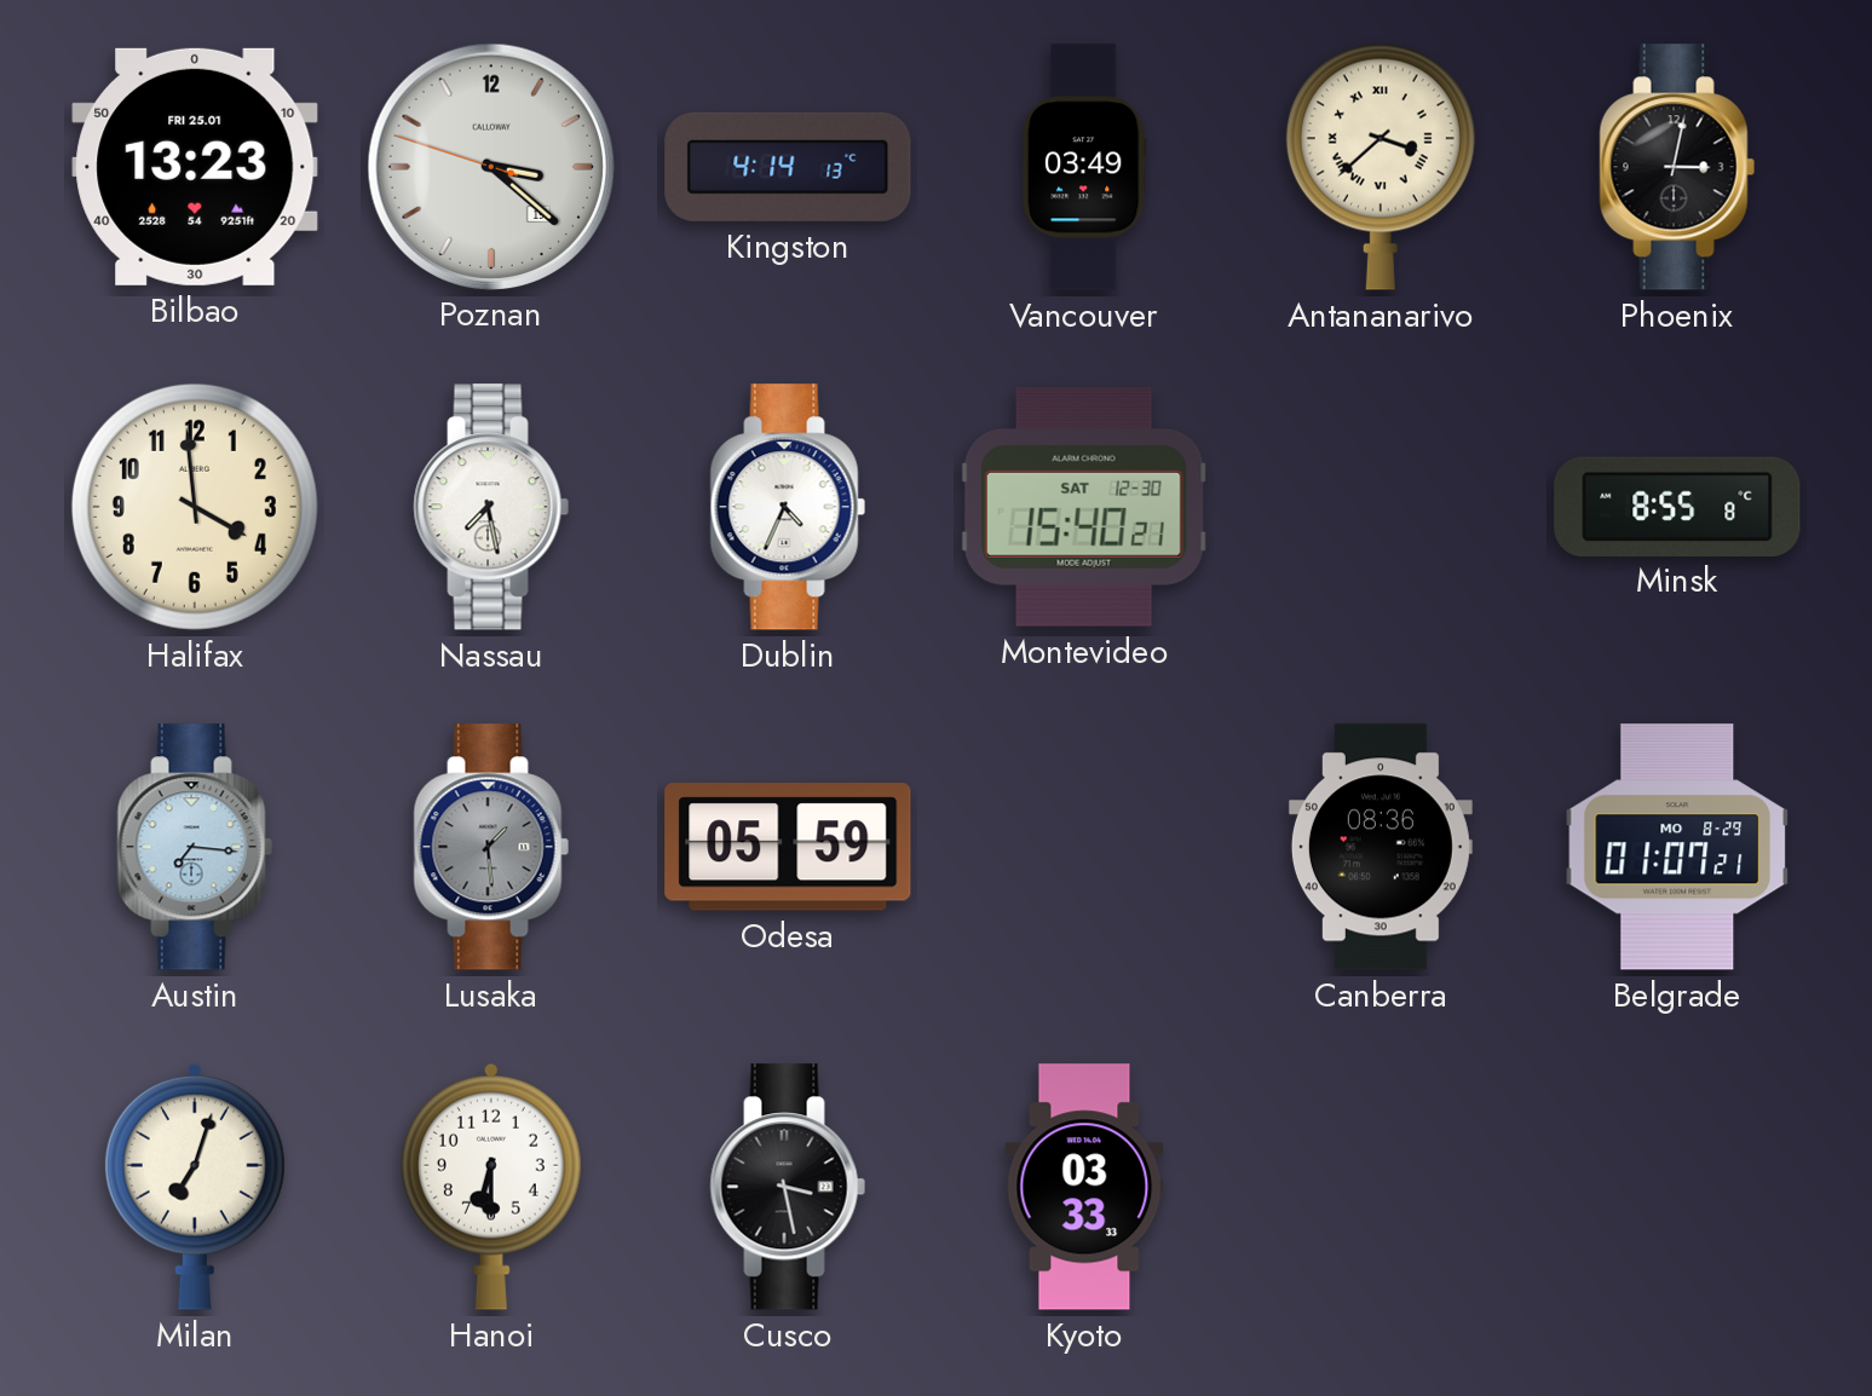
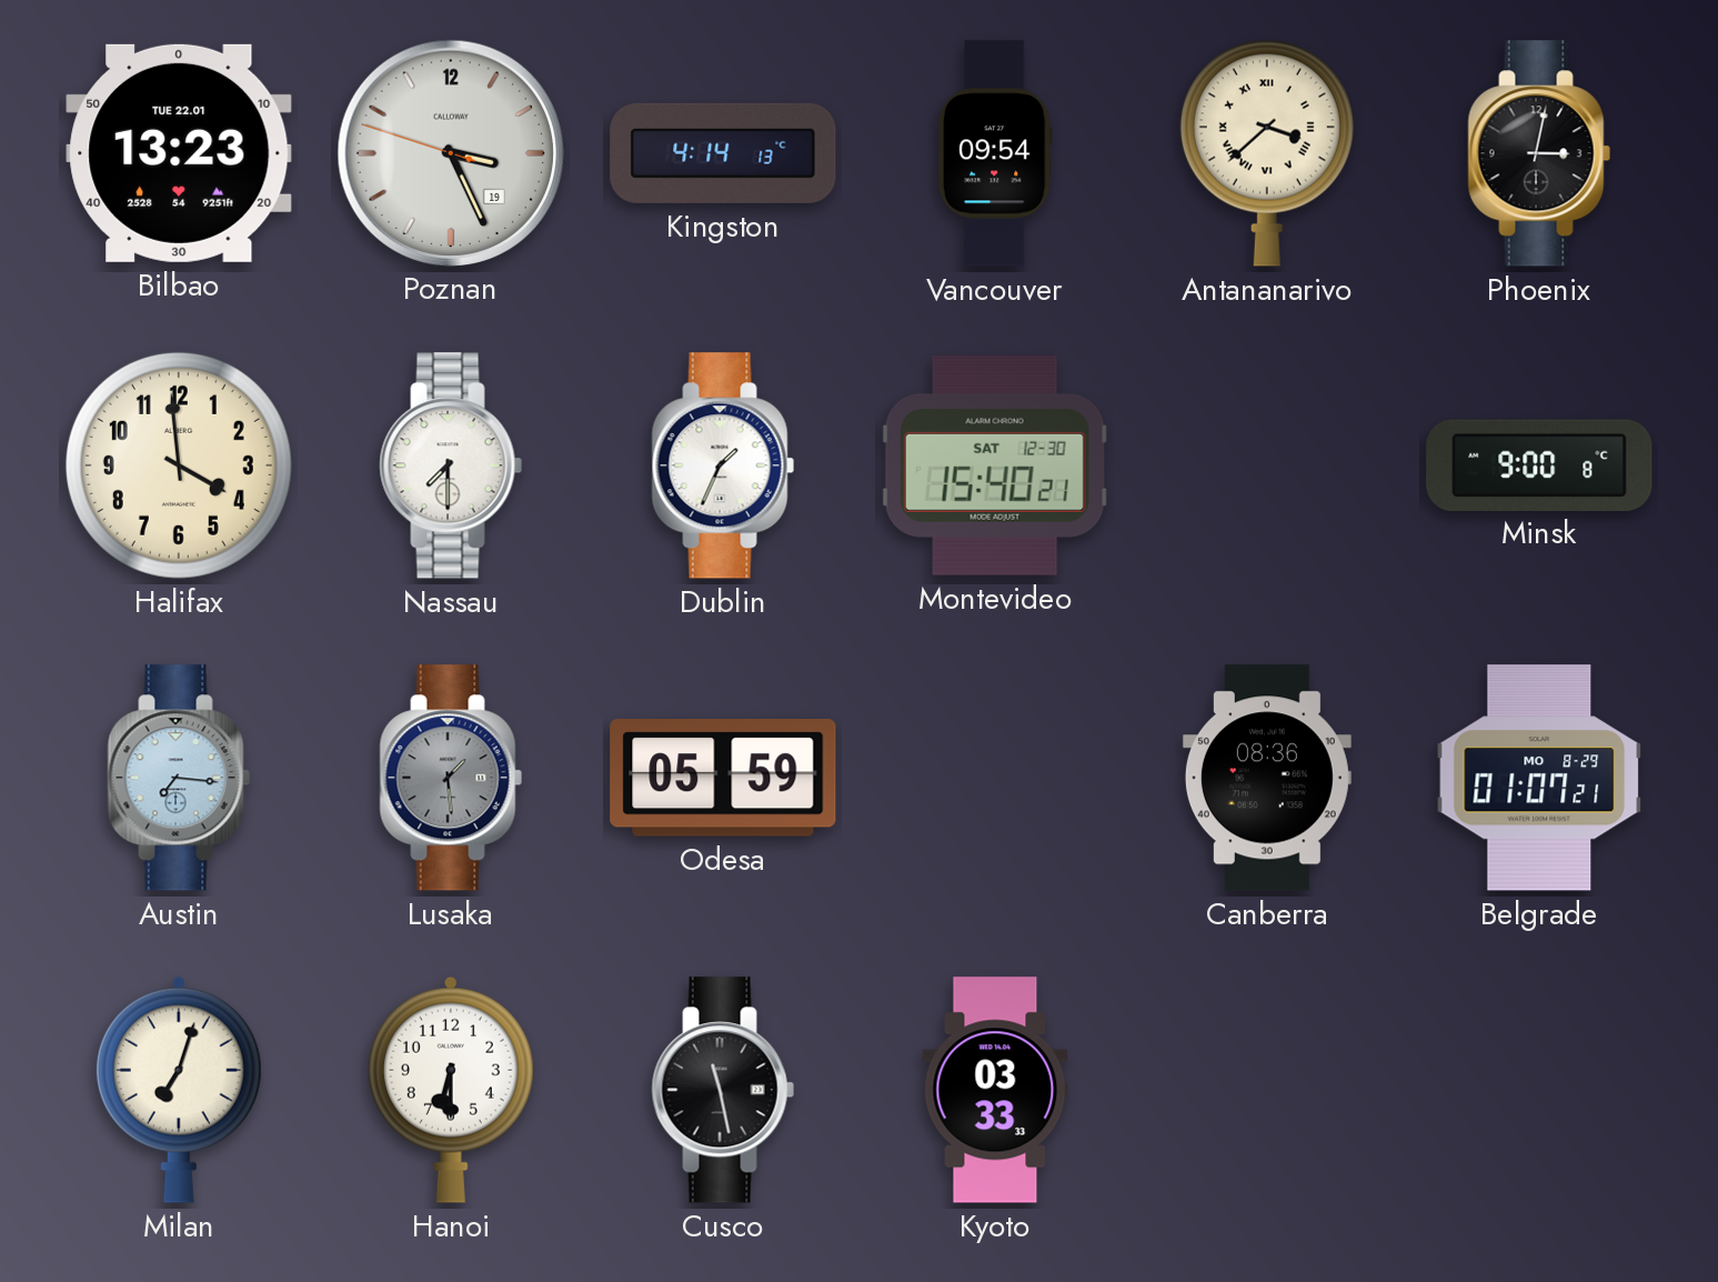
Bilbao date: FRI 25.01 -> TUE 22.01 (179, 153)
Poznan: 3:21 -> 3:25 (450, 152)
Vancouver: 03:49 -> 09:54 (995, 153)
Nassau: 7:28 -> 7:30 (451, 465)
Dublin: 4:34 -> 1:34 (723, 465)
Minsk: 8:55 -> 9:00 (1539, 464)
Cusco: 3:28 -> 11:28 (723, 1090)
